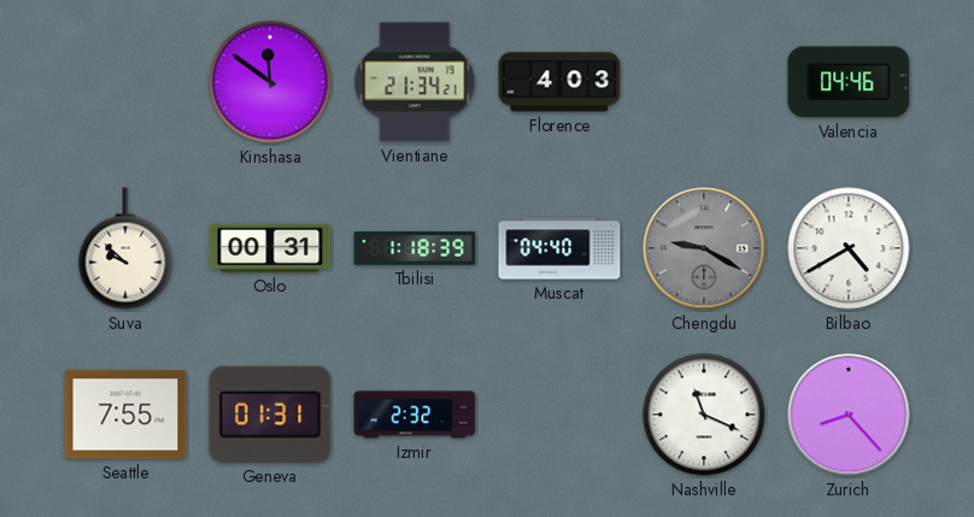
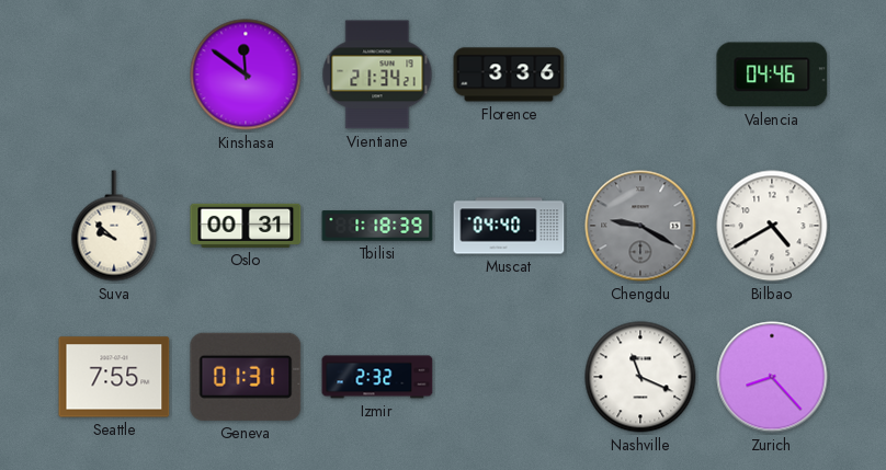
Florence: 4:03 -> 3:36 (509, 74)
